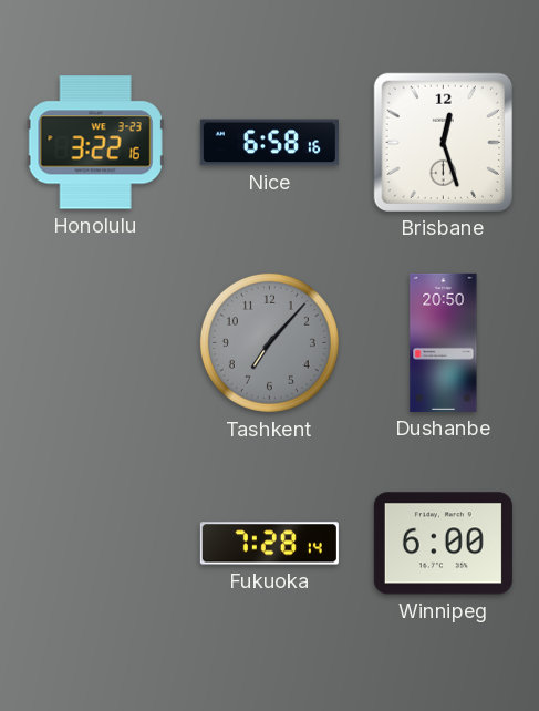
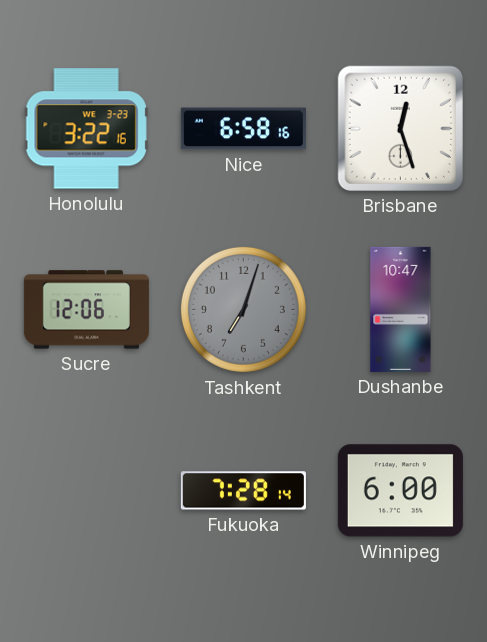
Sucre: none -> 12:06 (86, 310)
Tashkent: 7:07 -> 7:03 (243, 309)
Dushanbe: 20:50 -> 10:47 (401, 309)
